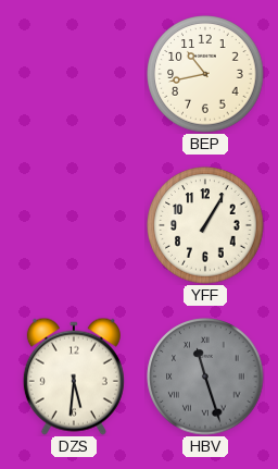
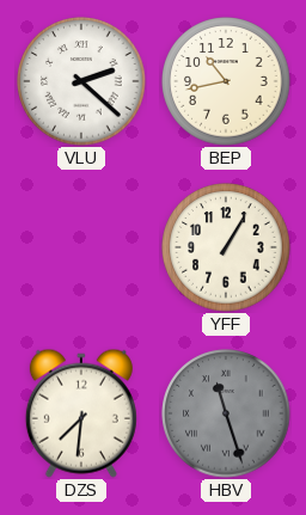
VLU: none -> 2:22 (81, 81)
DZS: 5:31 -> 7:31 (81, 413)
